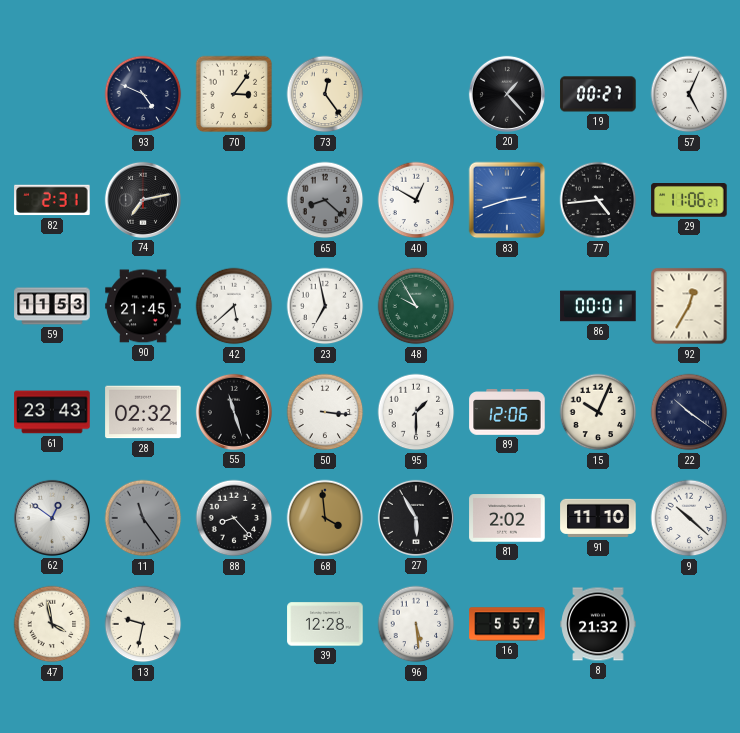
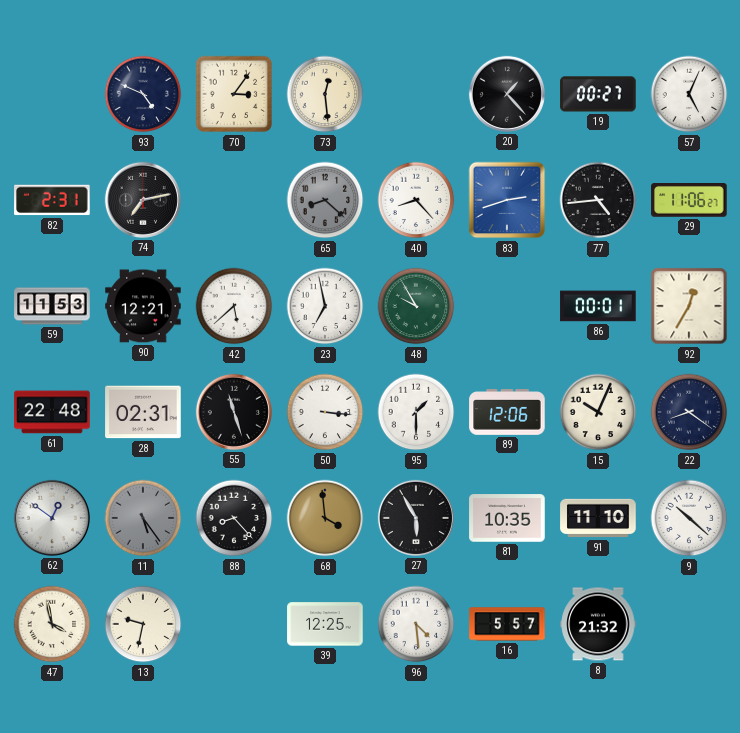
73: 12:24 -> 12:29 (325, 94)
40: 12:50 -> 8:23 (416, 200)
90: 21:45 -> 12:21 (143, 306)
61: 23:43 -> 22:48 (52, 412)
28: 02:32 -> 02:31 (143, 412)
22: 10:21 -> 8:21 (689, 412)
11: 11:24 -> 5:24 (143, 518)
81: 2:02 -> 10:35 (507, 518)
39: 12:28 -> 12:25 (325, 624)
96: 5:29 -> 4:29 (416, 624)
